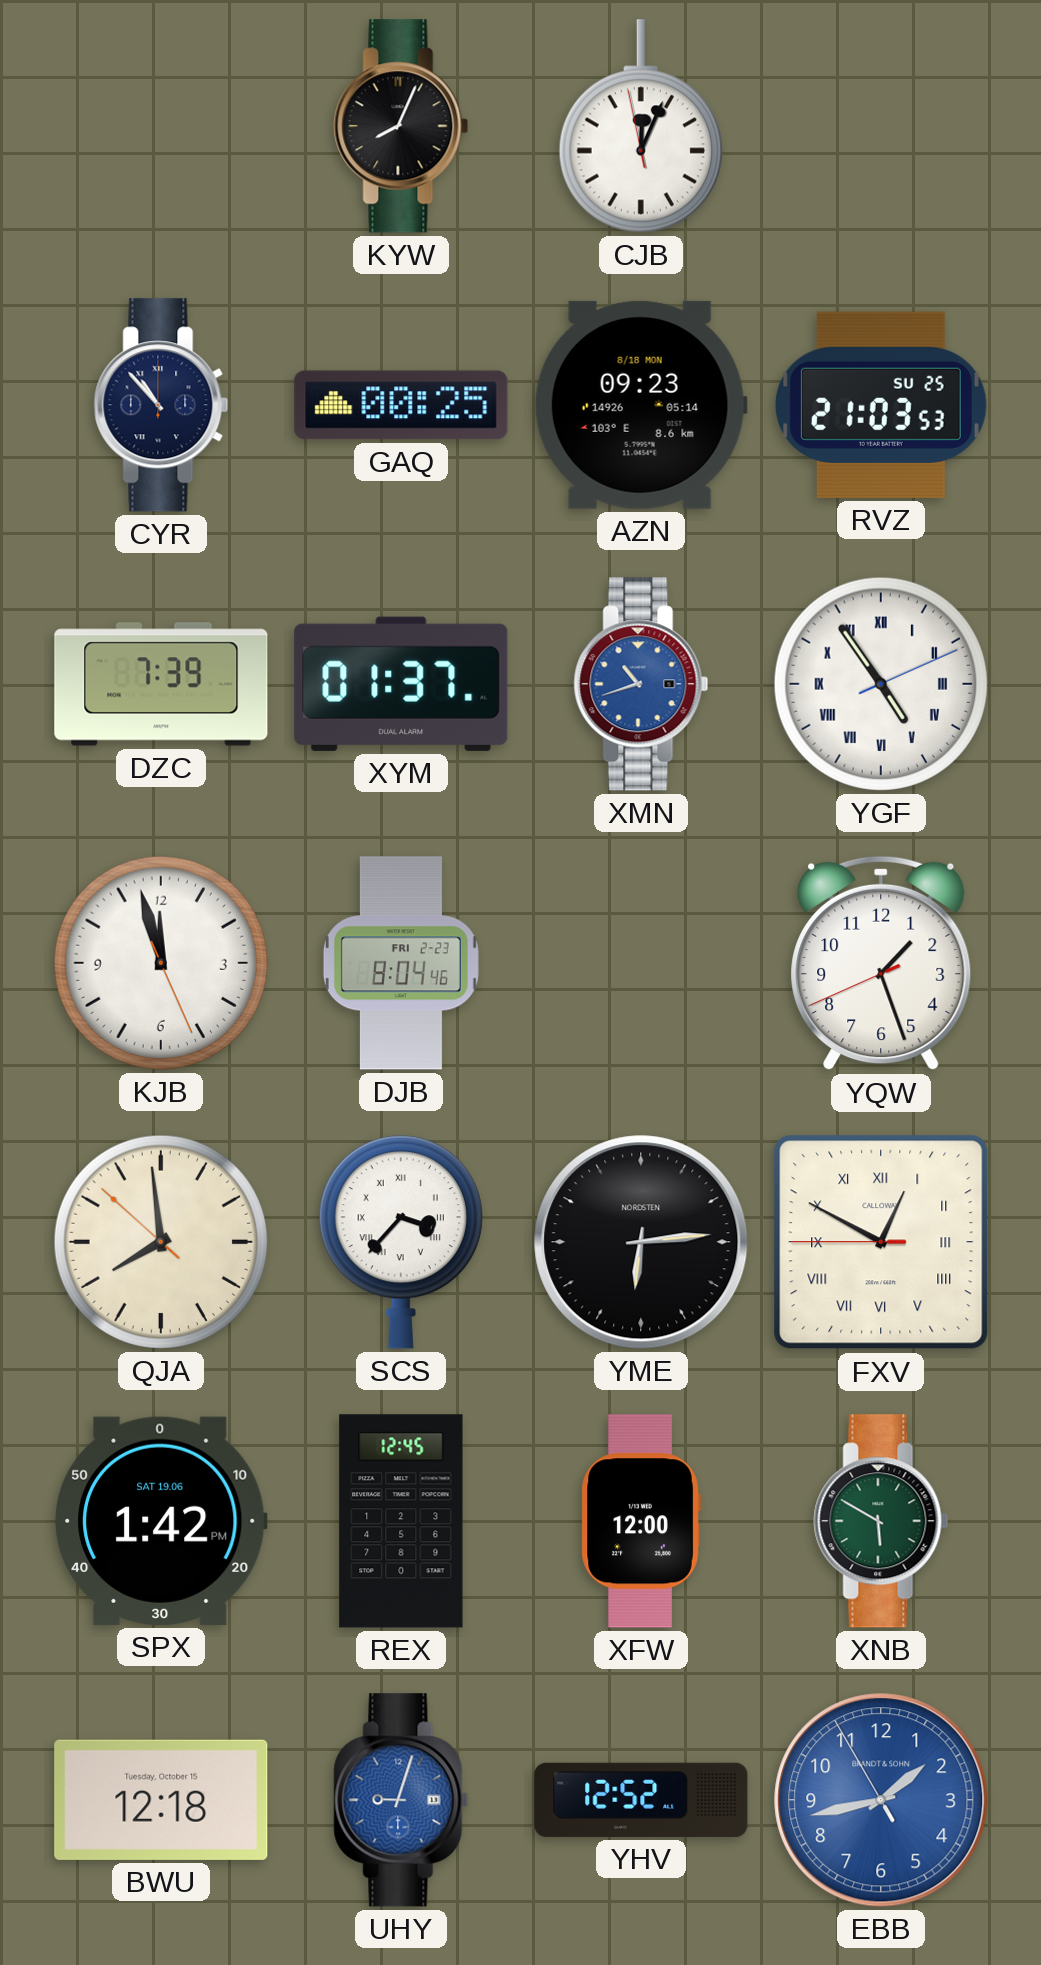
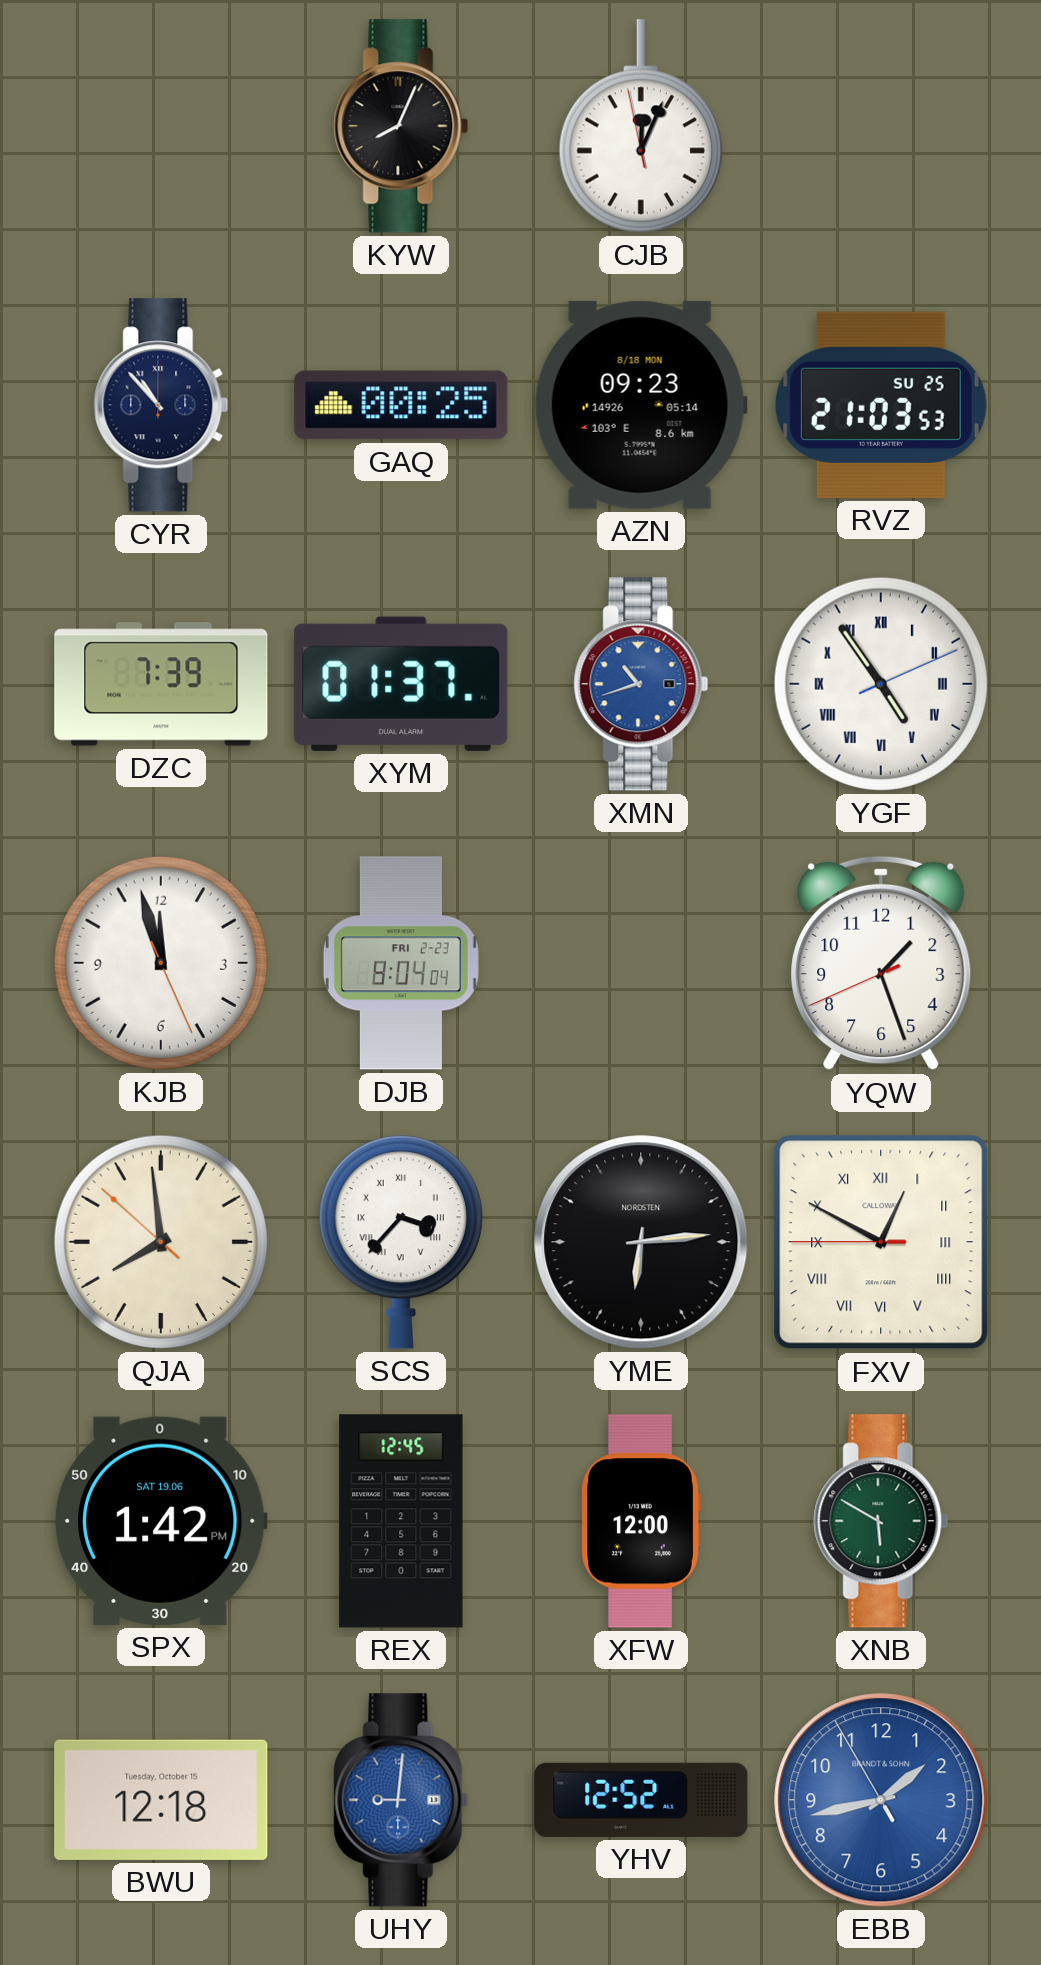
DJB: 8:04:46 -> 8:04:04 (401, 963)
UHY: 9:03 -> 9:01 (401, 1800)
